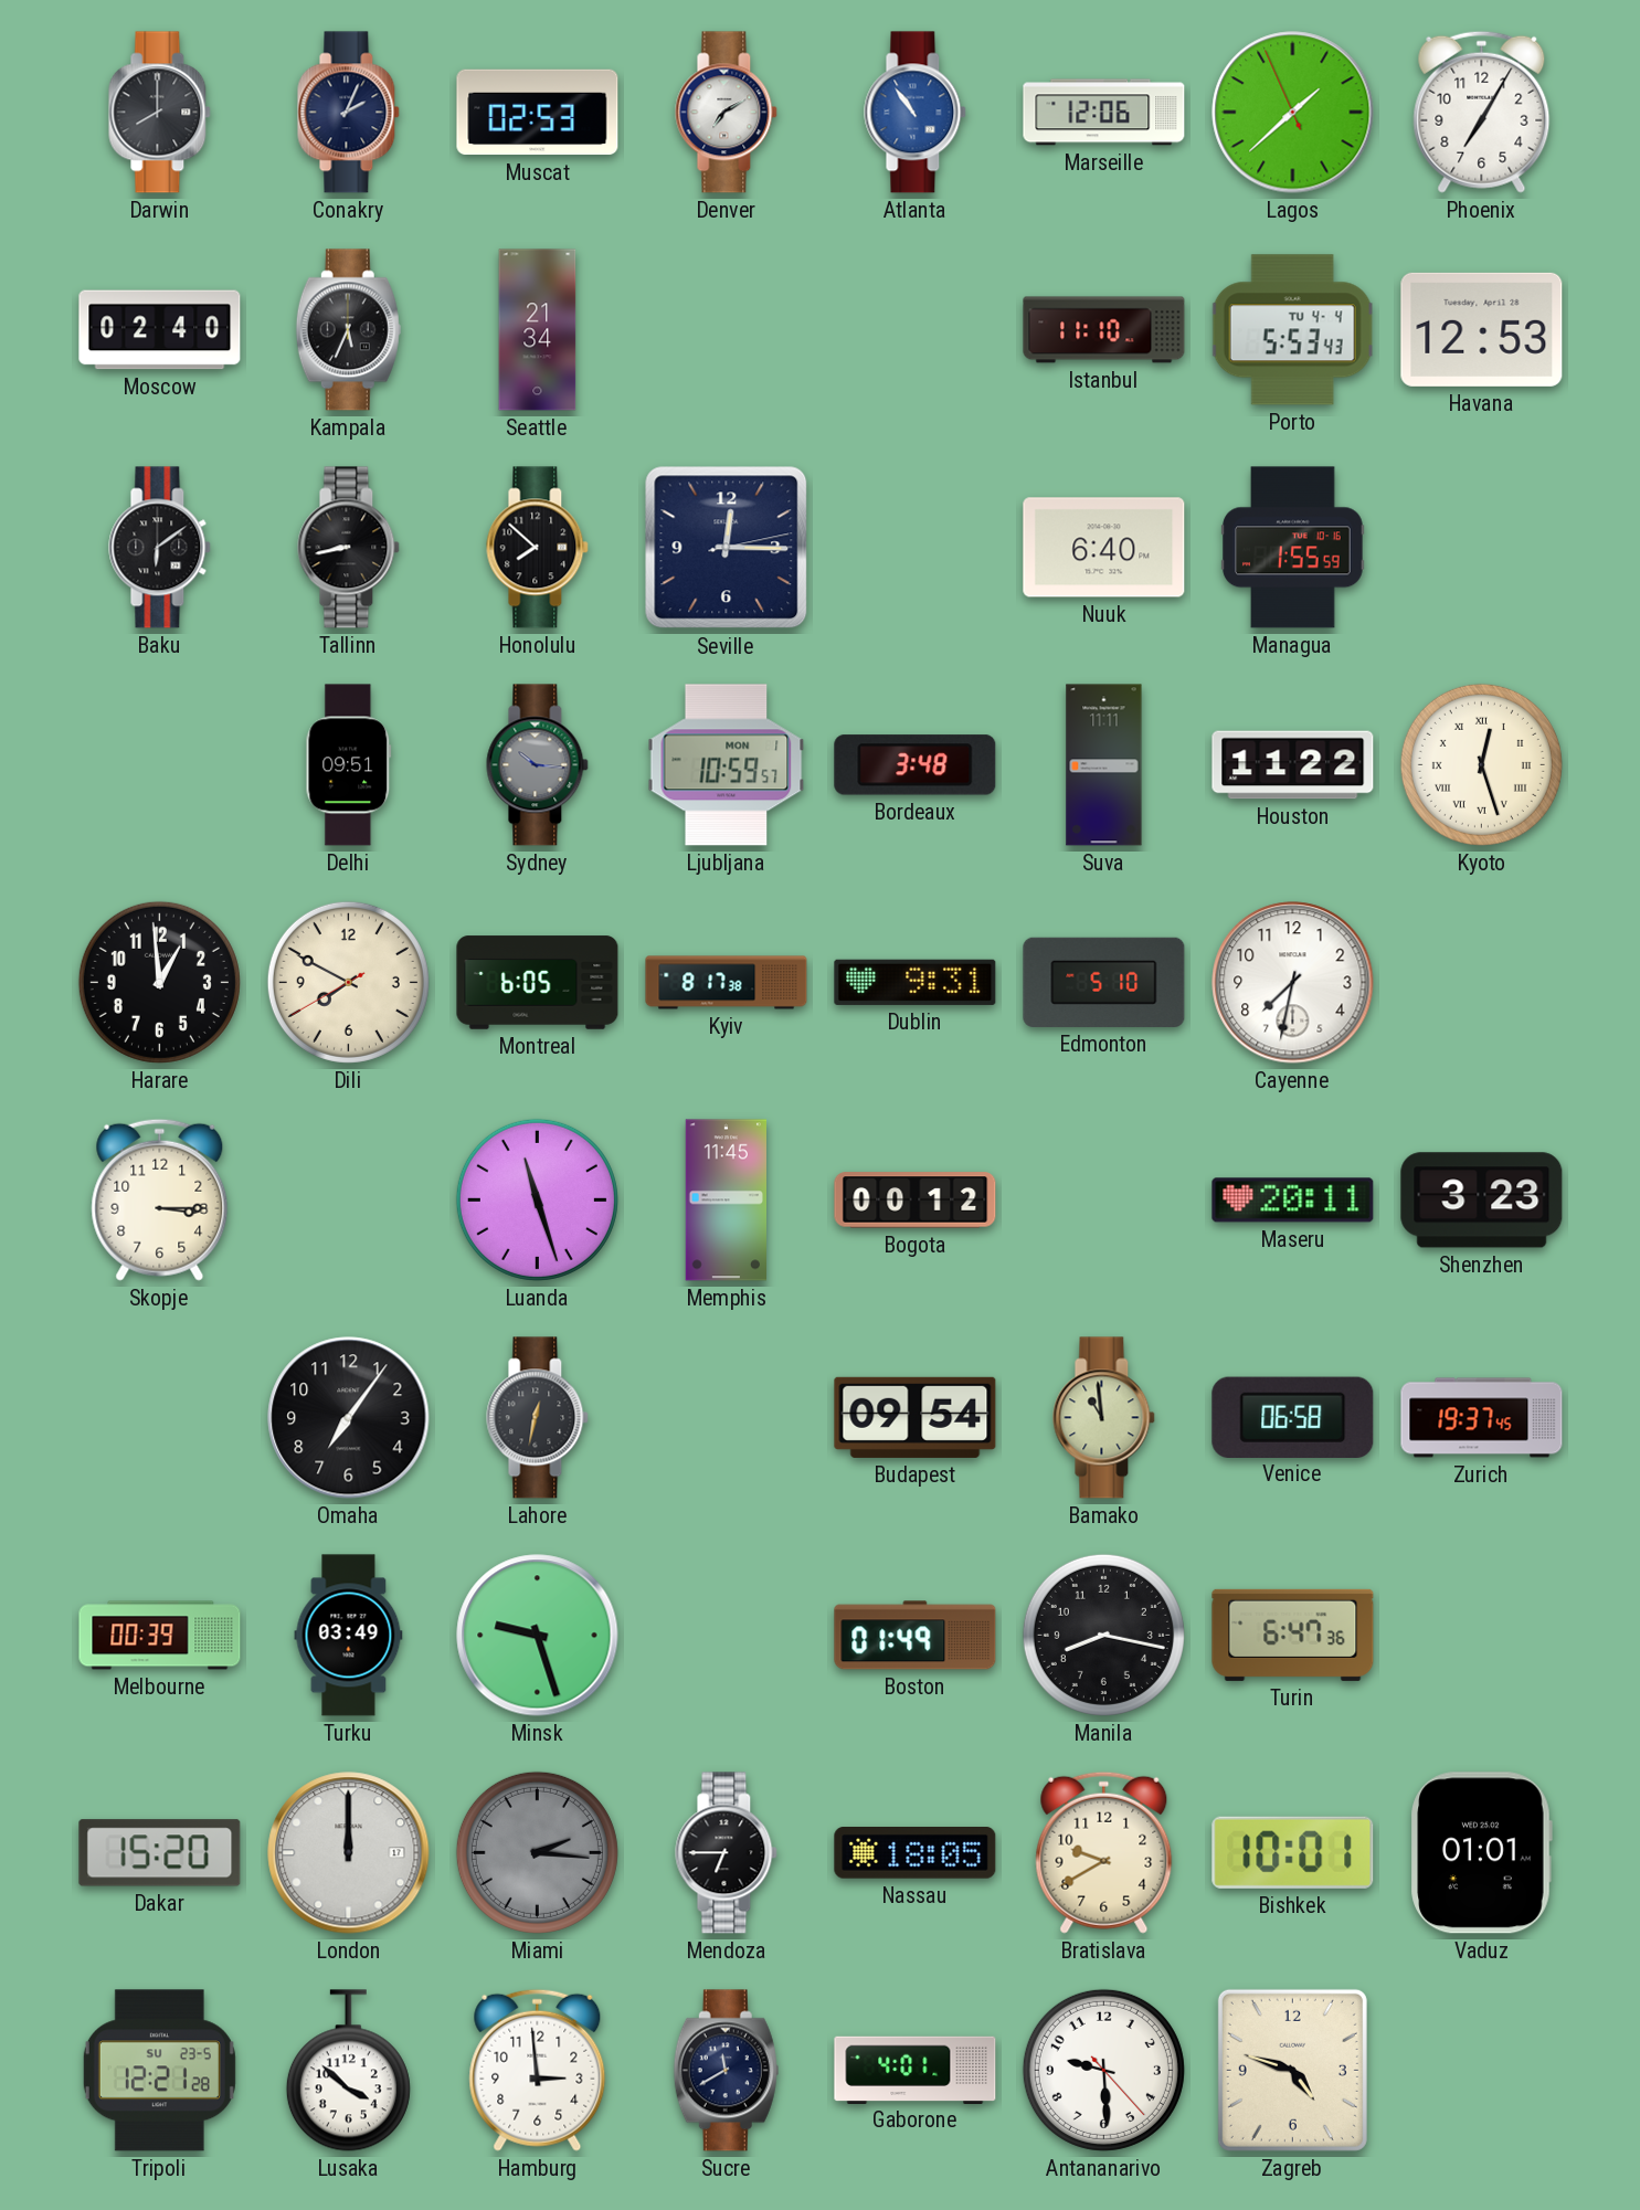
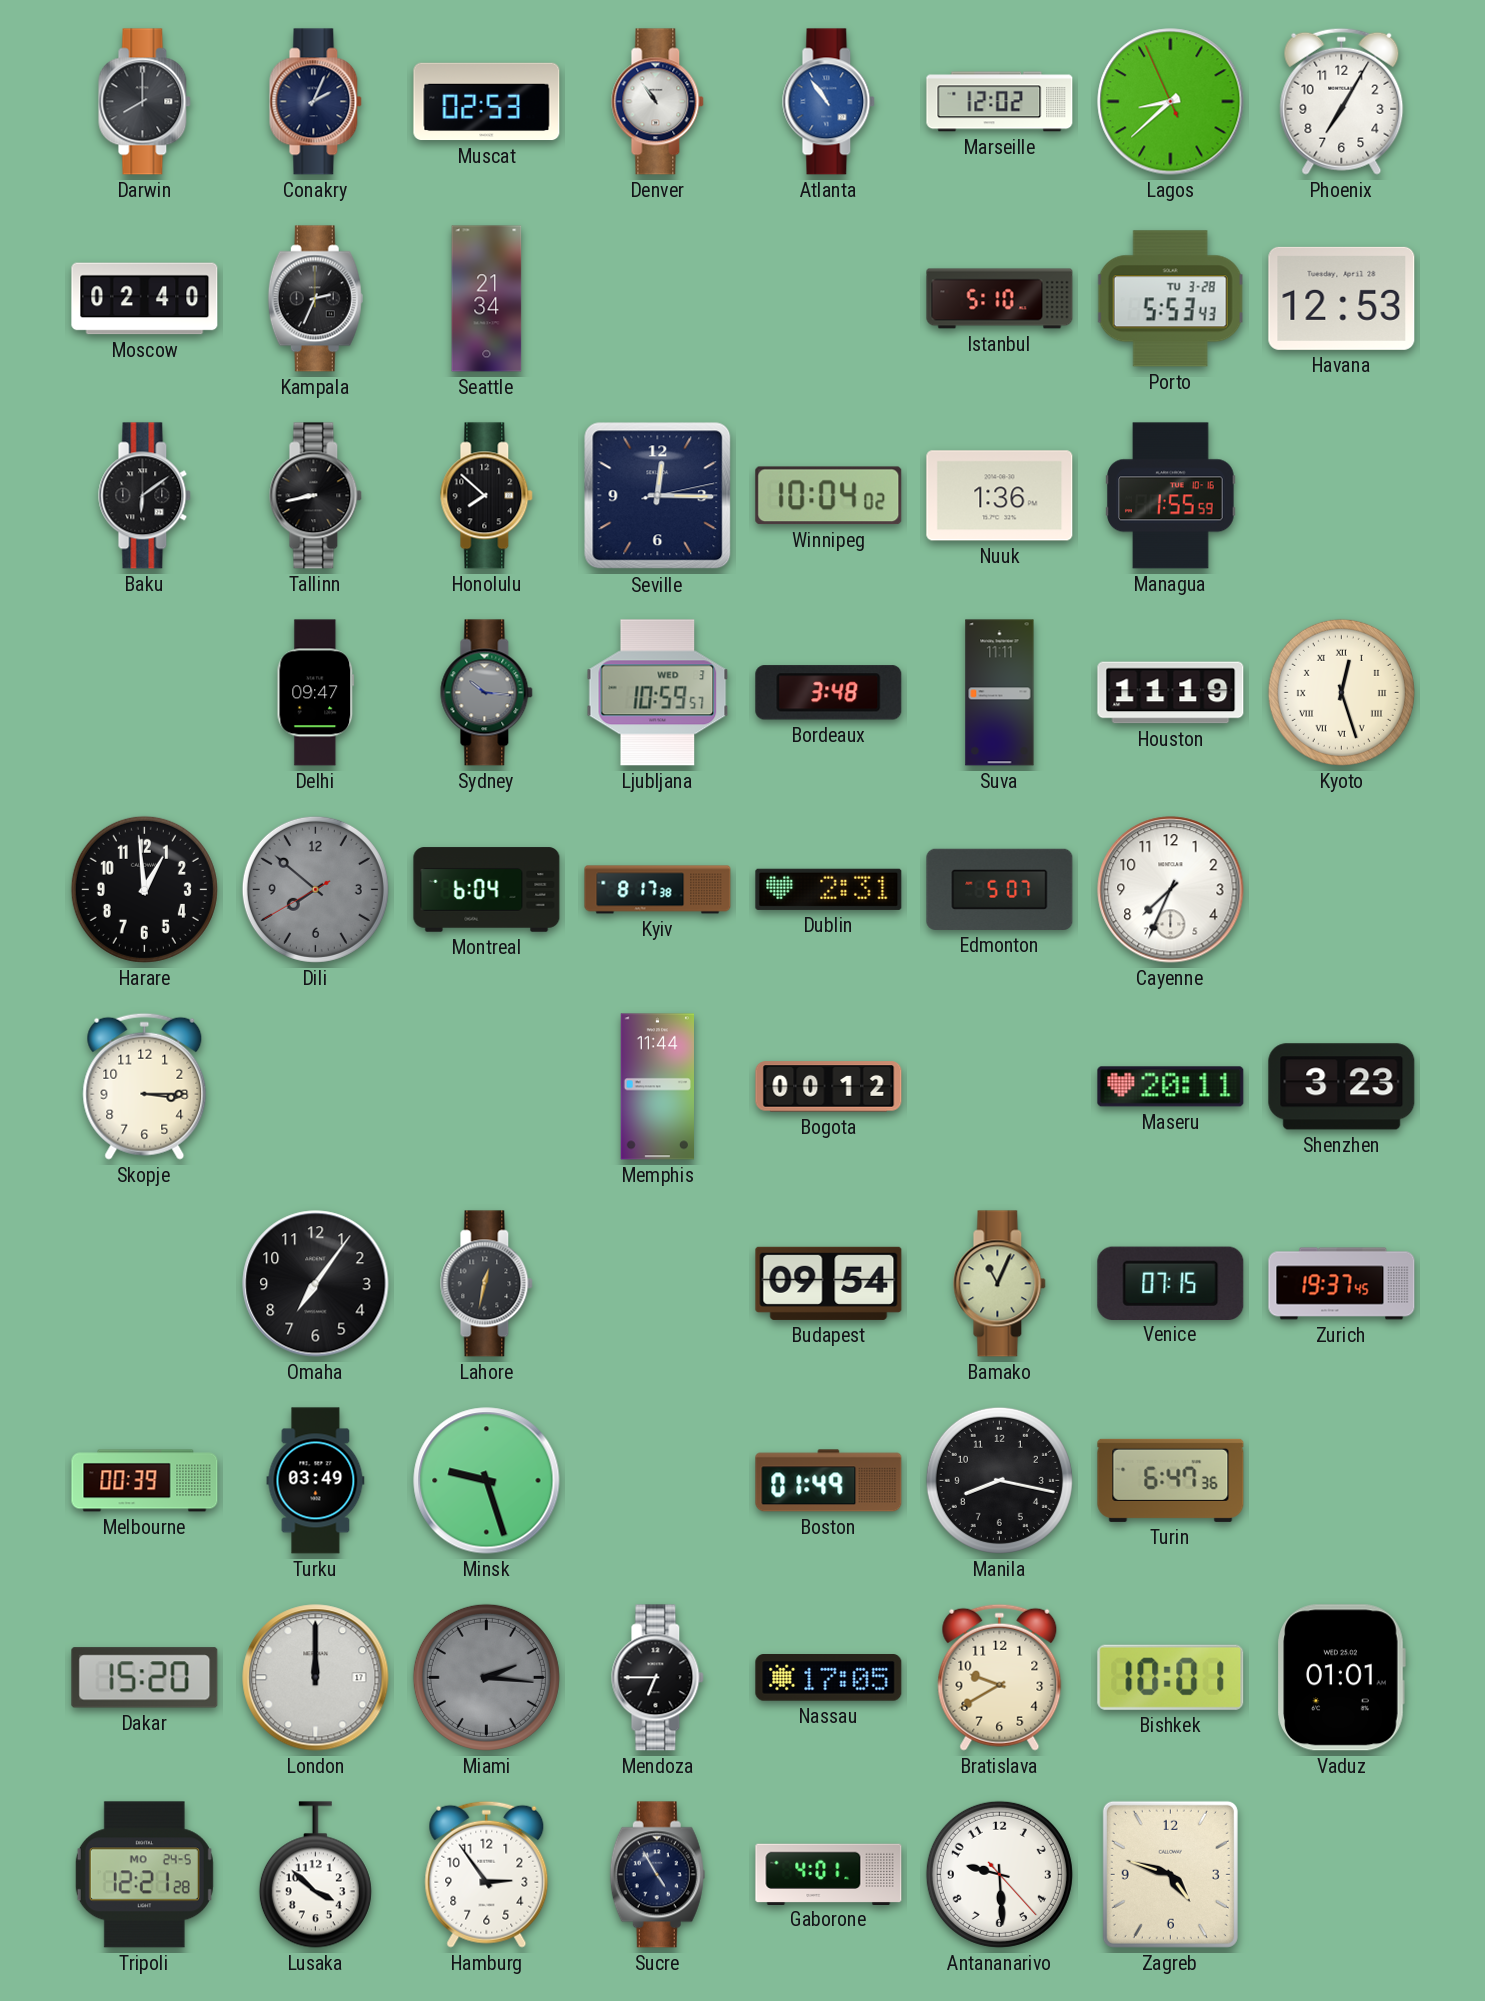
Denver: 7:10 -> 10:54 (658, 102)
Marseille: 12:06 -> 12:02 (1000, 102)
Lagos: 1:37 -> 8:37 (1171, 102)
Kampala: 5:34 -> 2:34 (315, 299)
Istanbul: 11:10 -> 5:10 (1000, 299)
Porto date: TU 4-4 -> TU 3-28 (1170, 299)
Winnipeg: none -> 10:04 (829, 496)
Nuuk: 6:40 -> 1:36 (1000, 496)
Delhi: 09:51 -> 09:47 (316, 693)
Ljubljana date: MON 1 -> WED 3 (658, 693)
Houston: 11:22 -> 11:19 (1171, 693)
Dili: 7:49 -> 7:51 (315, 889)
Dili dial: cream -> grey (315, 889)
Montreal: 6:05 -> 6:04 (487, 890)
Dublin: 9:31 -> 2:31 (829, 889)
Edmonton: 5:10 -> 5:07 (1000, 889)
Cayenne: 7:32 -> 7:34 (1171, 890)
Luanda: 11:27 -> none (537, 1199)
Memphis: 11:45 -> 11:44 (657, 1087)
Bamako: 10:59 -> 11:04 (1000, 1284)
Venice: 06:58 -> 07:15 (1171, 1283)
Nassau: 18:05 -> 17:05 (829, 1678)
Tripoli date: SU 23-5 -> MO 24-5 (144, 1875)
Hamburg: 2:59 -> 2:54 (487, 1874)
Sucre: 11:40 -> 4:55 (657, 1875)
